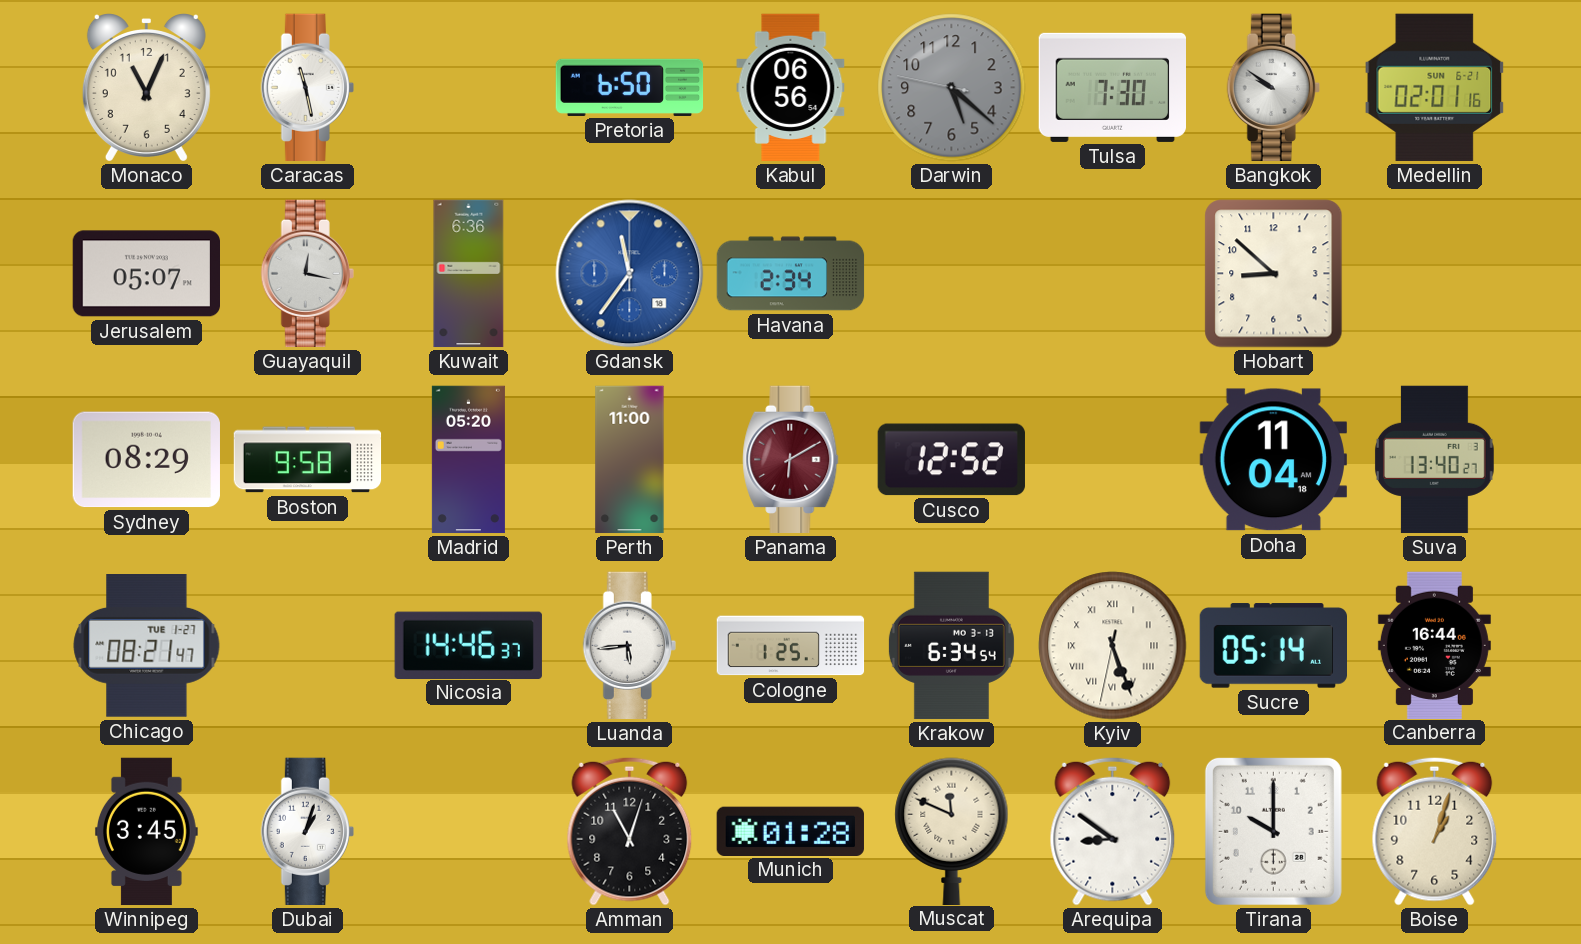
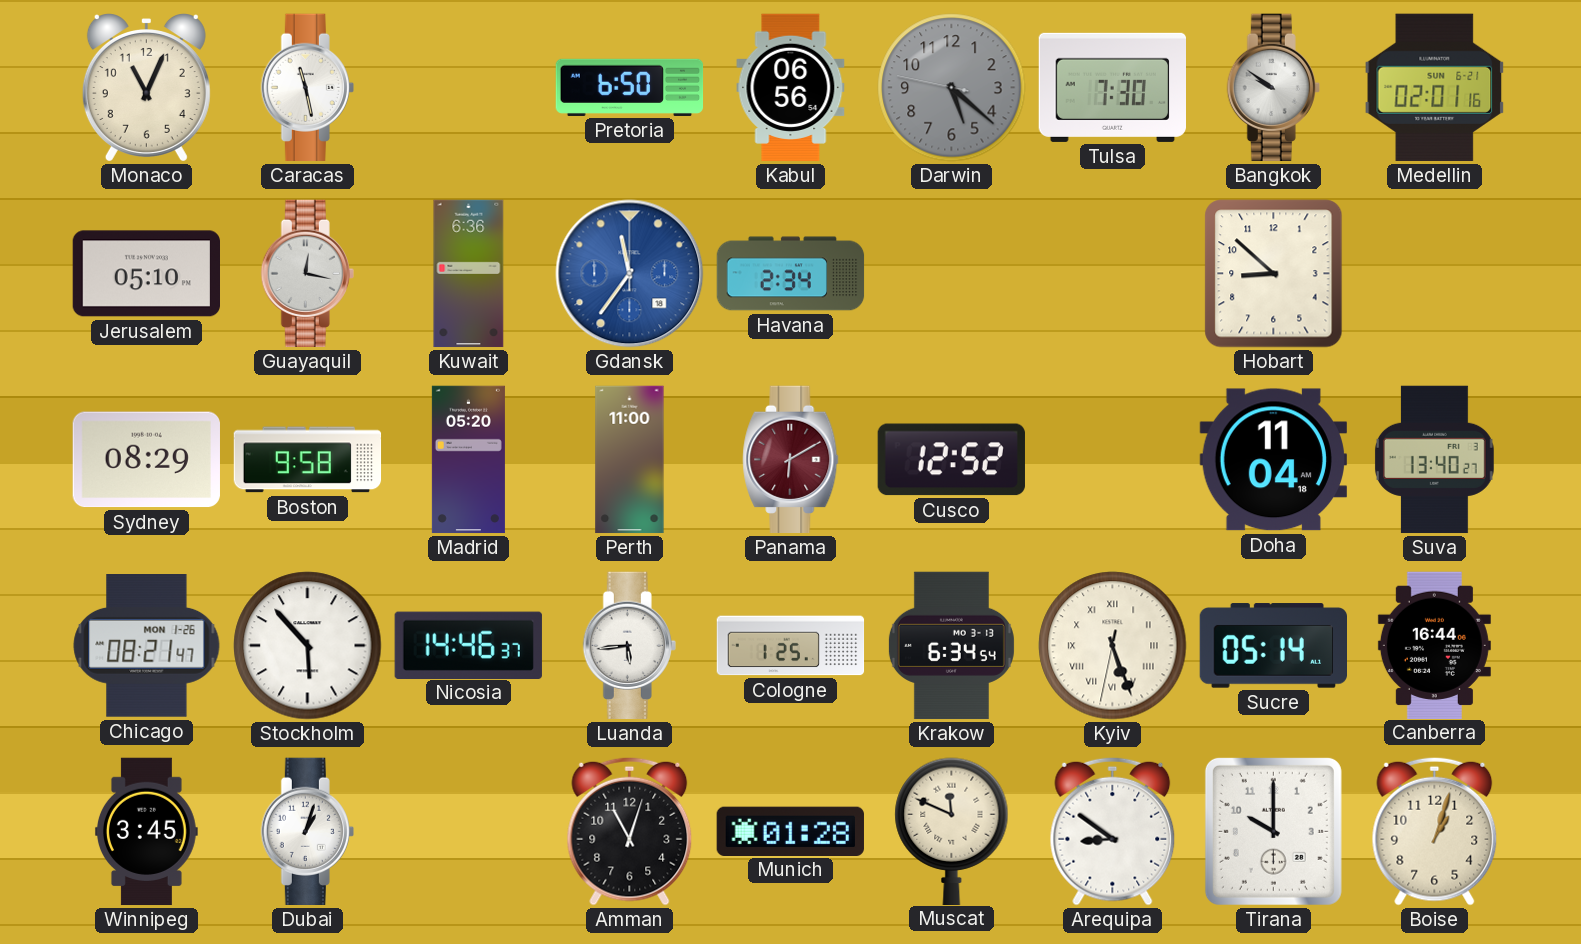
Jerusalem: 05:07 -> 05:10 (146, 274)
Chicago date: TUE 1-27 -> MON 1-26 (147, 646)
Stockholm: none -> 5:53 (308, 646)
